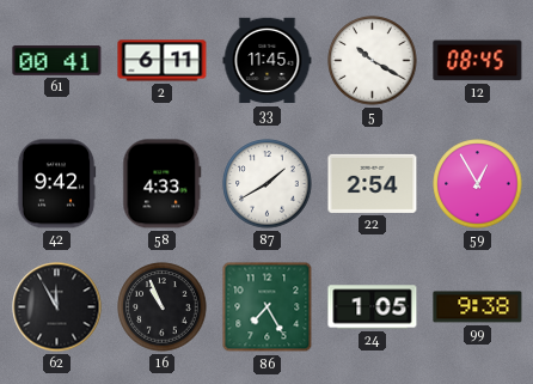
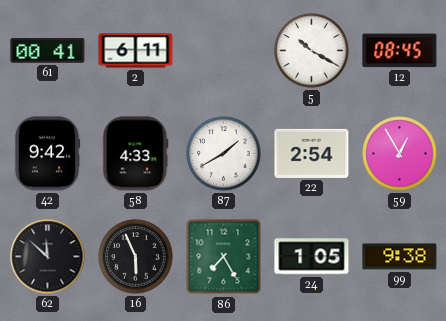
33: 11:45 -> none (268, 61)
62: 11:55 -> 11:52 (48, 257)
16: 10:56 -> 5:56 (136, 257)
